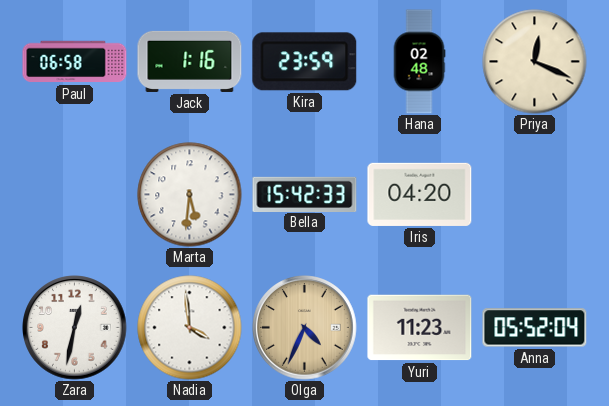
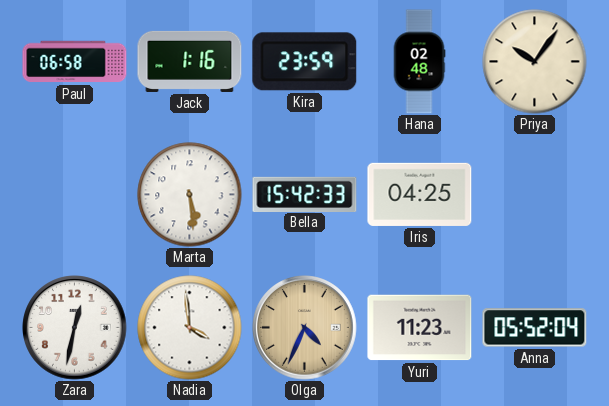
Priya: 12:19 -> 10:06 (535, 62)
Marta: 5:31 -> 5:29 (190, 195)
Iris: 04:20 -> 04:25 (420, 194)
